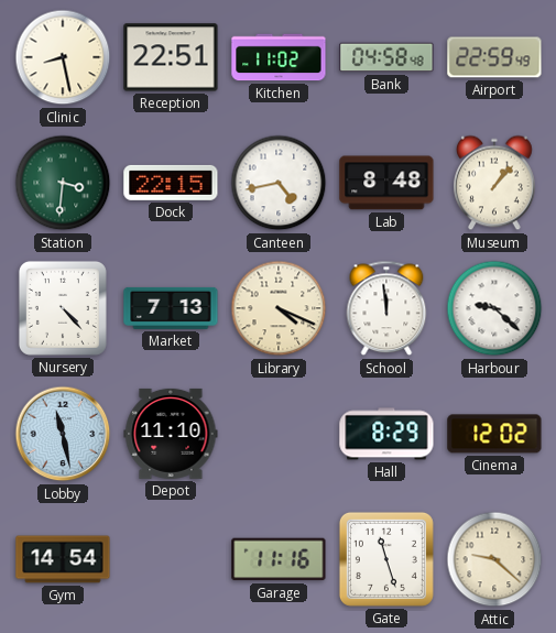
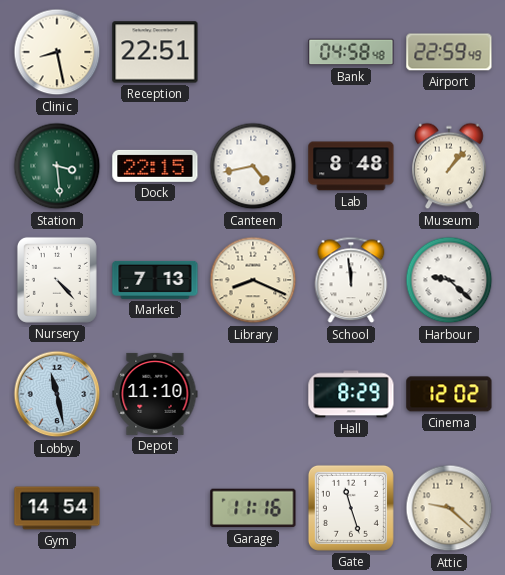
Kitchen: 11:02 -> none (279, 57)
Station: 3:31 -> 3:29 (57, 166)
Library: 4:19 -> 8:19 (253, 280)
